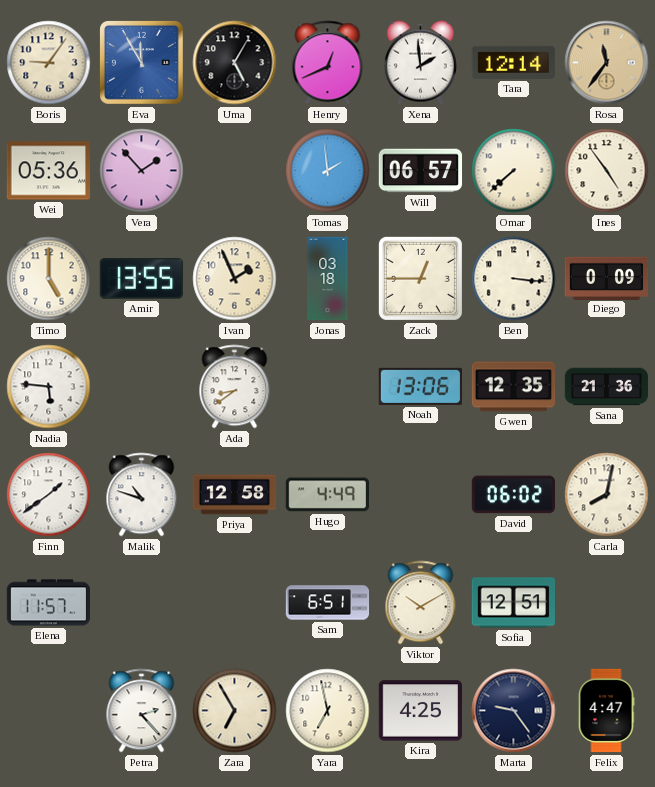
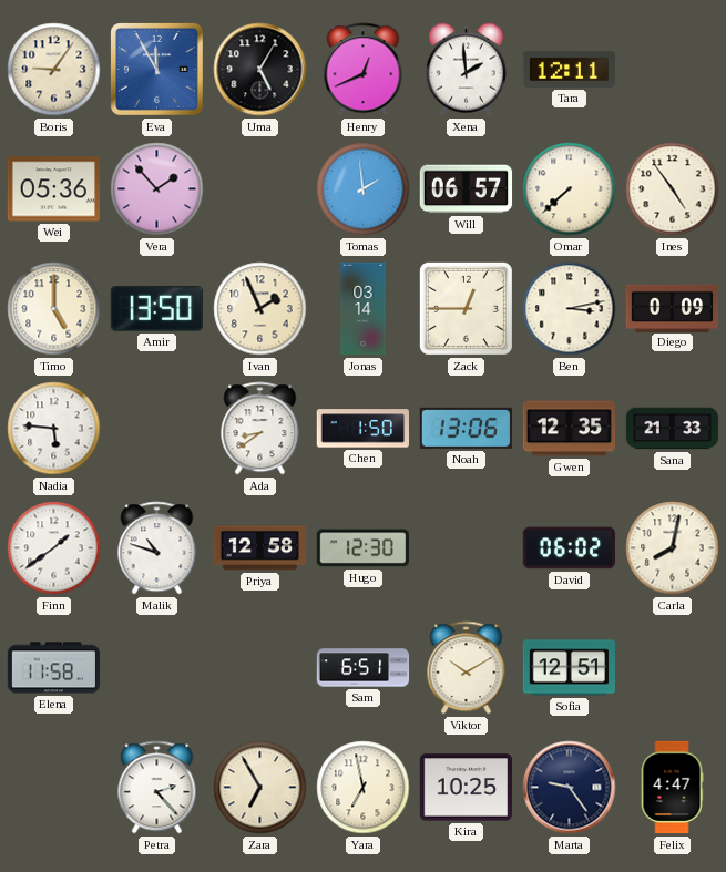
Tara: 12:14 -> 12:11 (570, 69)
Rosa: 11:36 -> none (607, 63)
Amir: 13:55 -> 13:50 (156, 309)
Jonas: 03:18 -> 03:14 (364, 309)
Ben: 3:16 -> 3:13 (570, 309)
Chen: none -> 1:50 (362, 429)
Sana: 21:36 -> 21:33 (673, 429)
Hugo: 4:49 -> 12:30 (362, 548)
Elena: 11:57 -> 11:58 (54, 668)
Kira: 4:25 -> 10:25 (467, 788)
